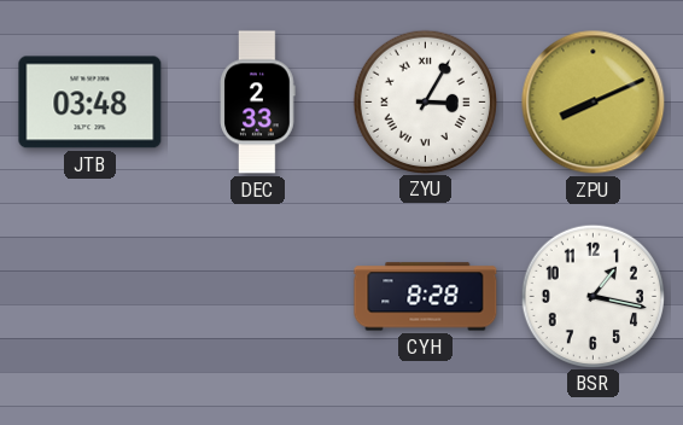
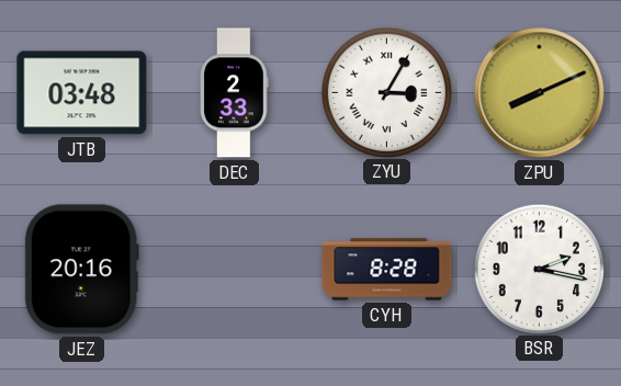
JEZ: none -> 20:16 (81, 270)
BSR: 1:17 -> 2:17 (539, 269)
